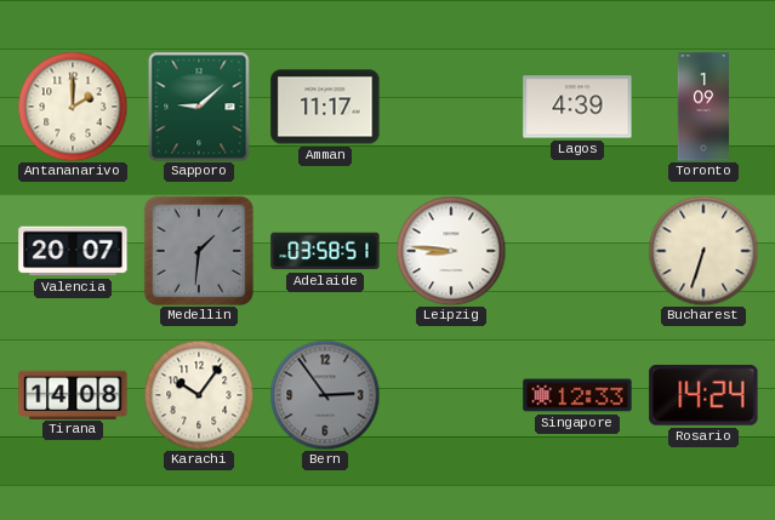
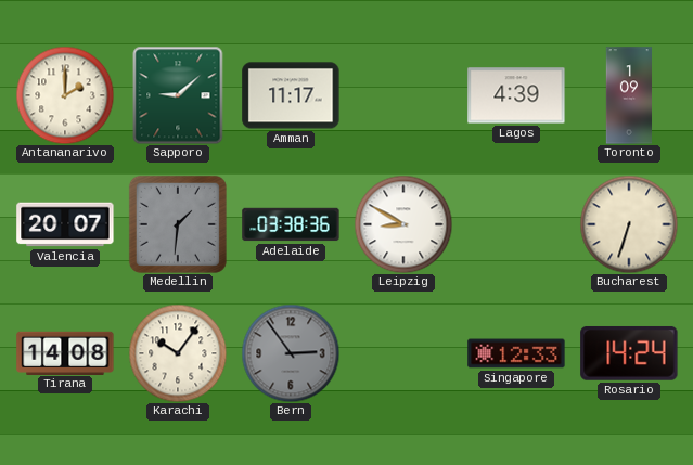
Adelaide: 03:58 -> 03:38 (291, 224)
Leipzig: 8:46 -> 8:50 (403, 224)
